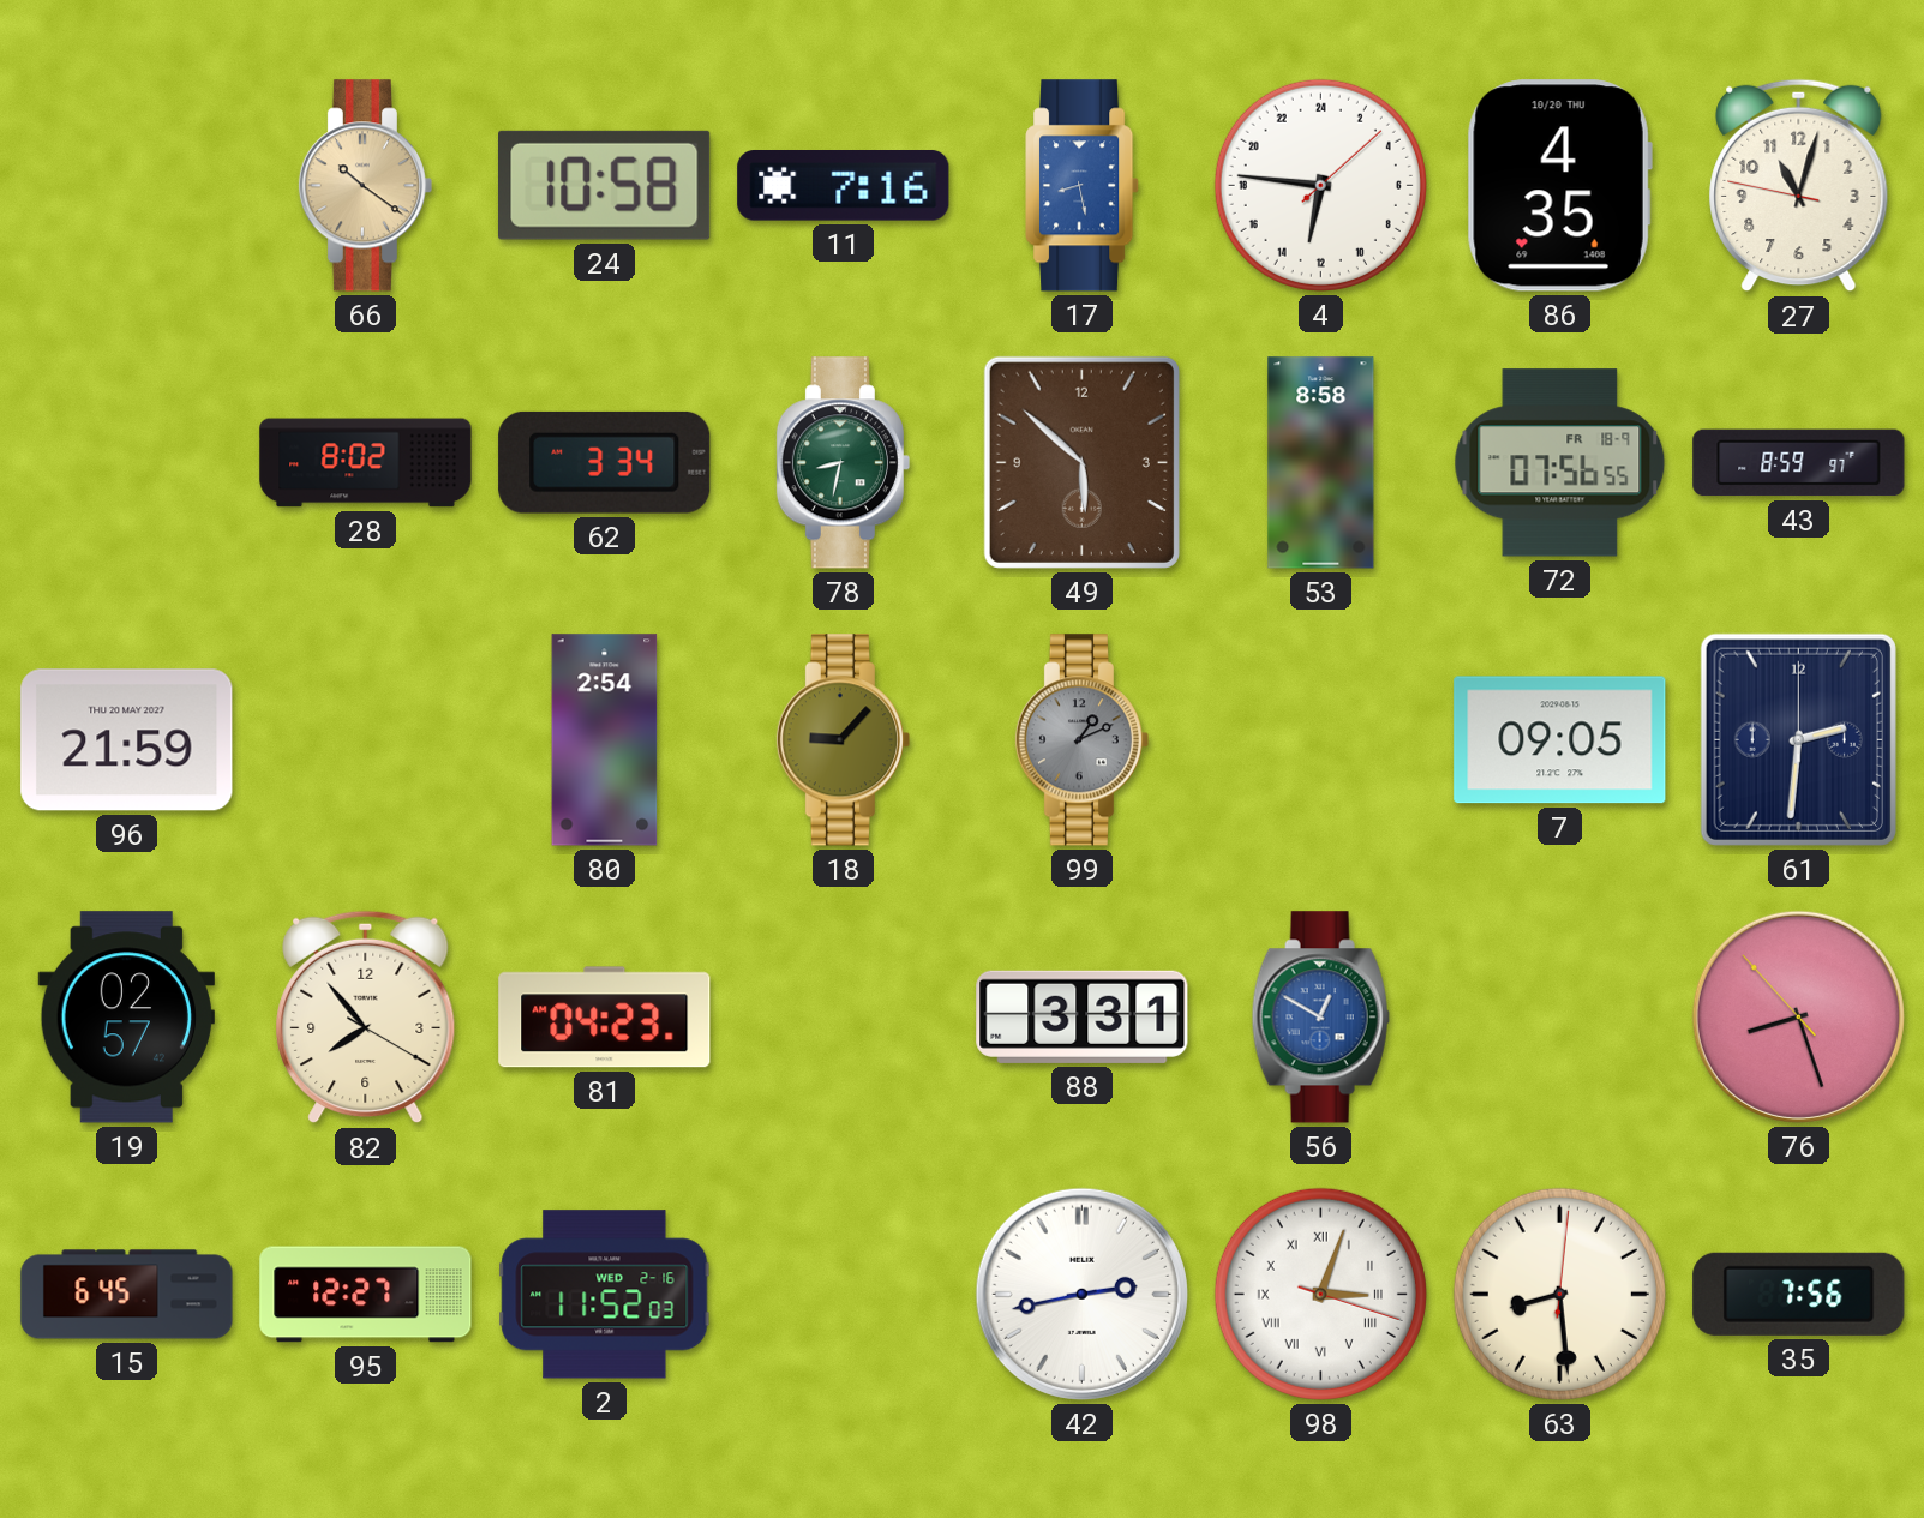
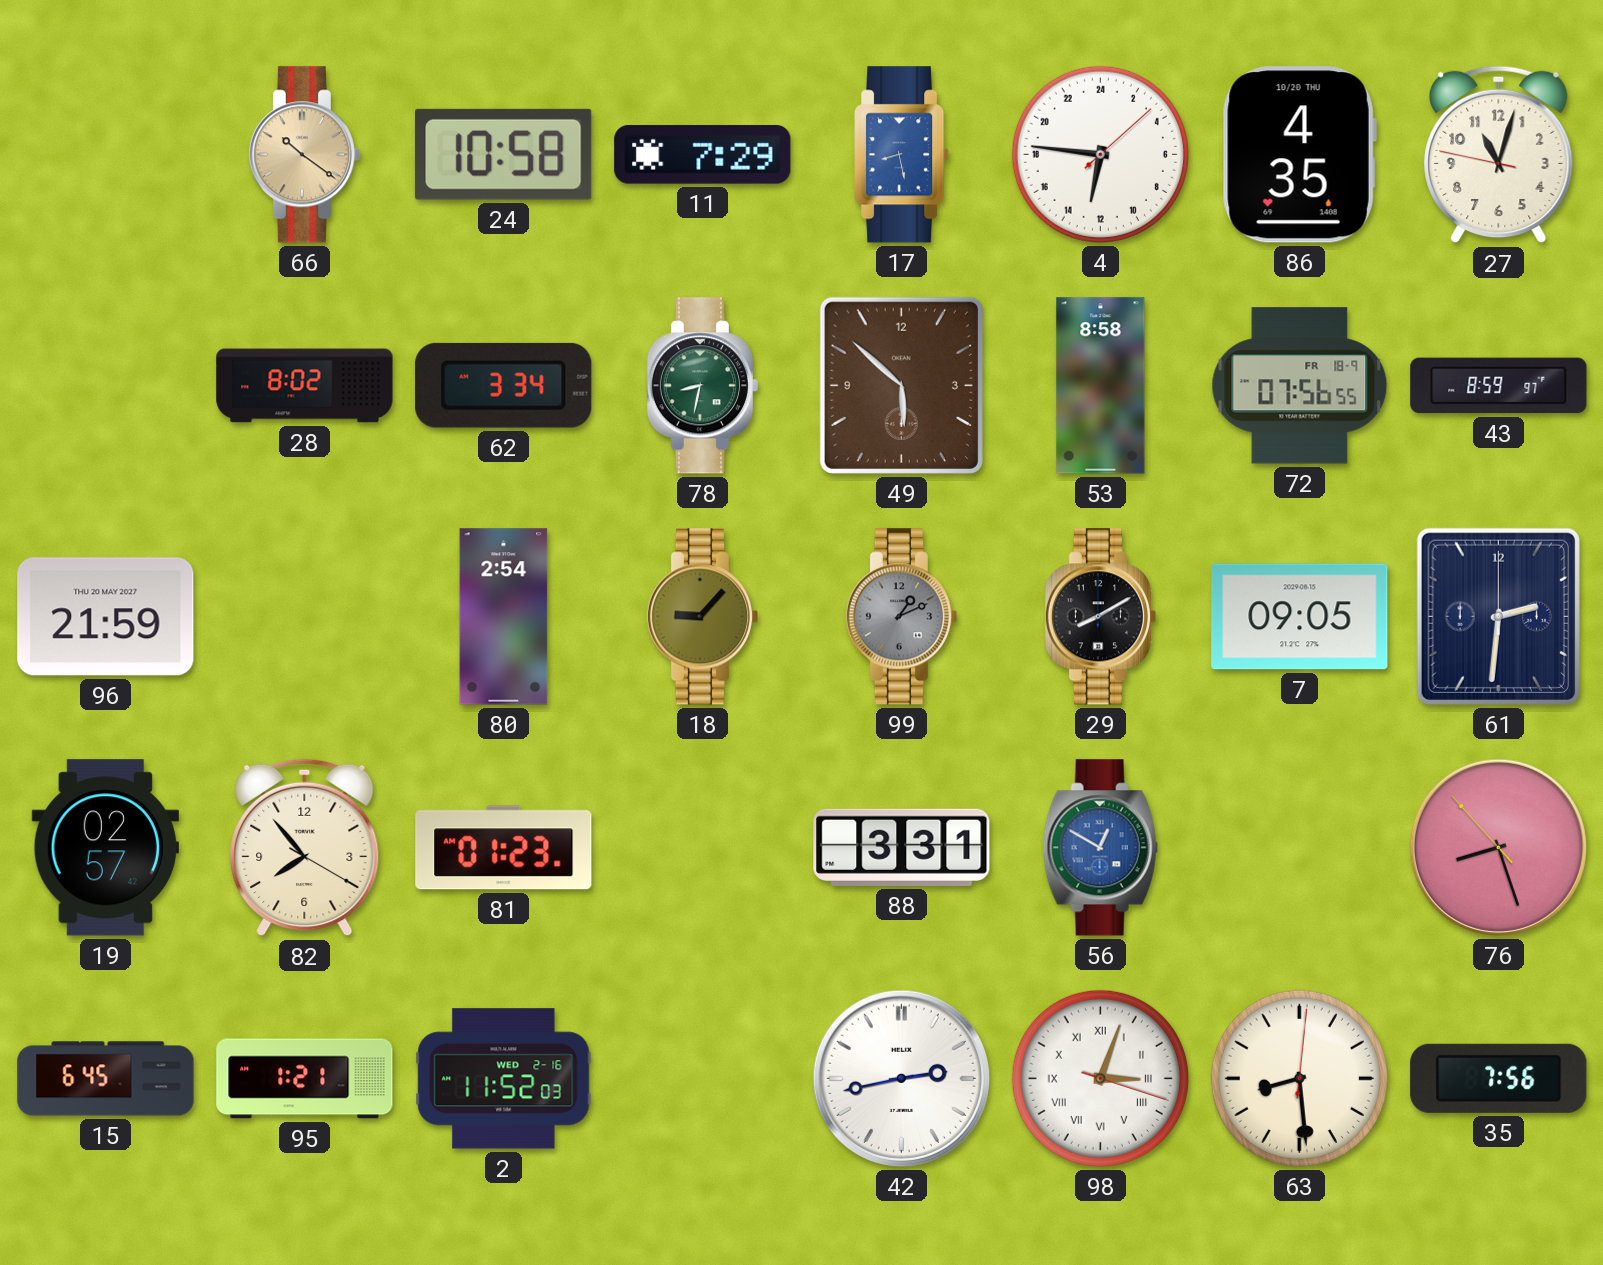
11: 7:16 -> 7:29 (703, 155)
29: none -> 8:10 (1100, 617)
81: 04:23 -> 01:23 (504, 848)
95: 12:27 -> 1:21 (305, 1079)
